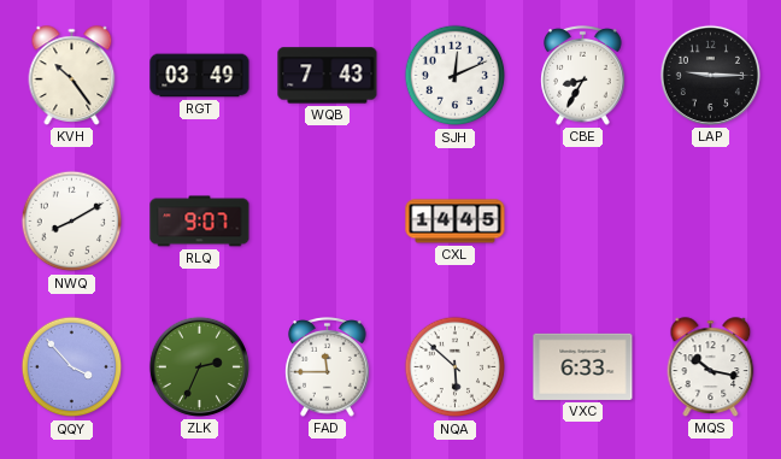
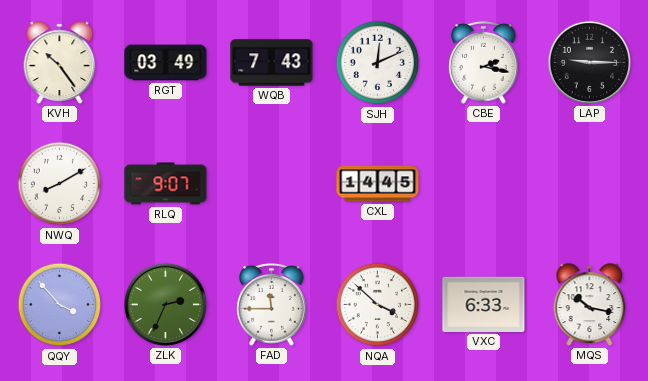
CBE: 8:35 -> 2:17 (484, 63)
NQA: 5:52 -> 3:52 (378, 305)
